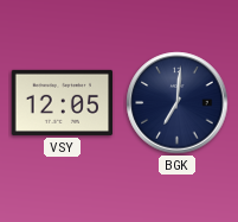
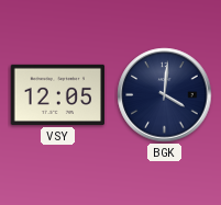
BGK: 7:01 -> 4:01 (165, 95)
